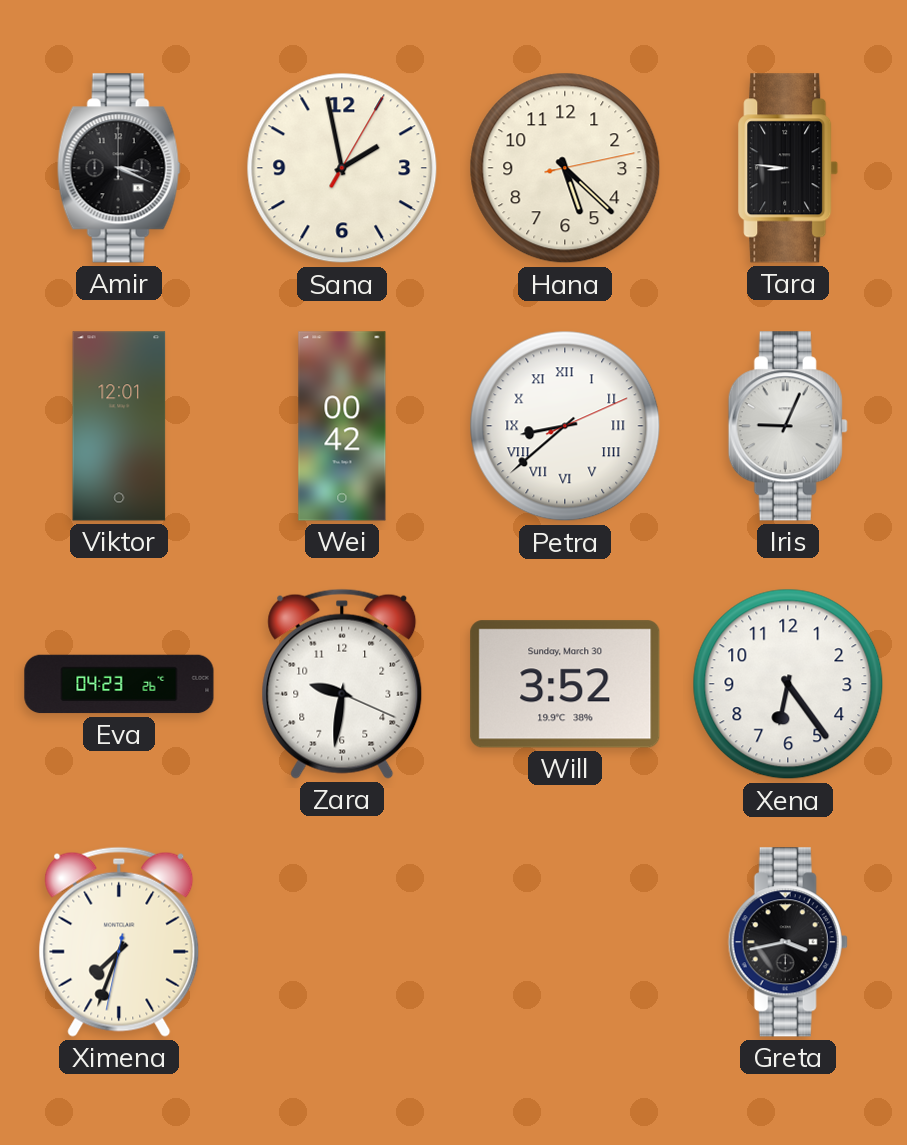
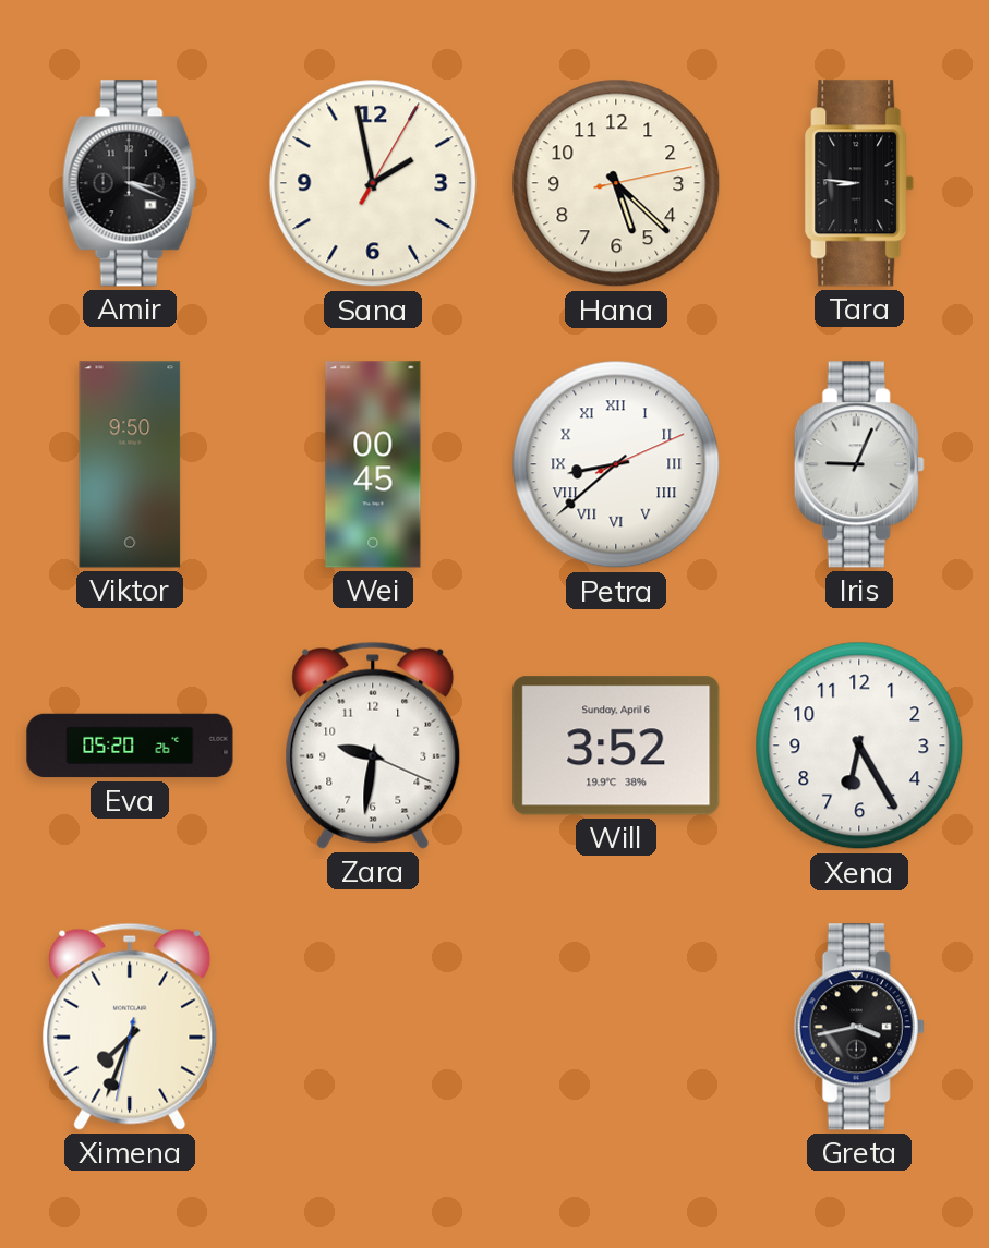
Viktor: 12:01 -> 9:50 (130, 464)
Wei: 00:42 -> 00:45 (373, 464)
Eva: 04:23 -> 05:20 (130, 746)
Will date: Sunday, March 30 -> Sunday, April 6 (616, 746)
Xena: 6:24 -> 6:25 (859, 746)
